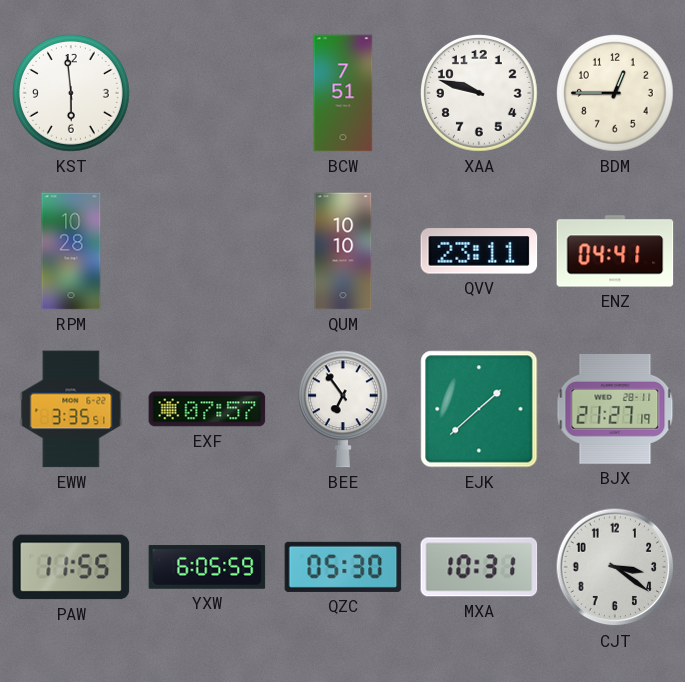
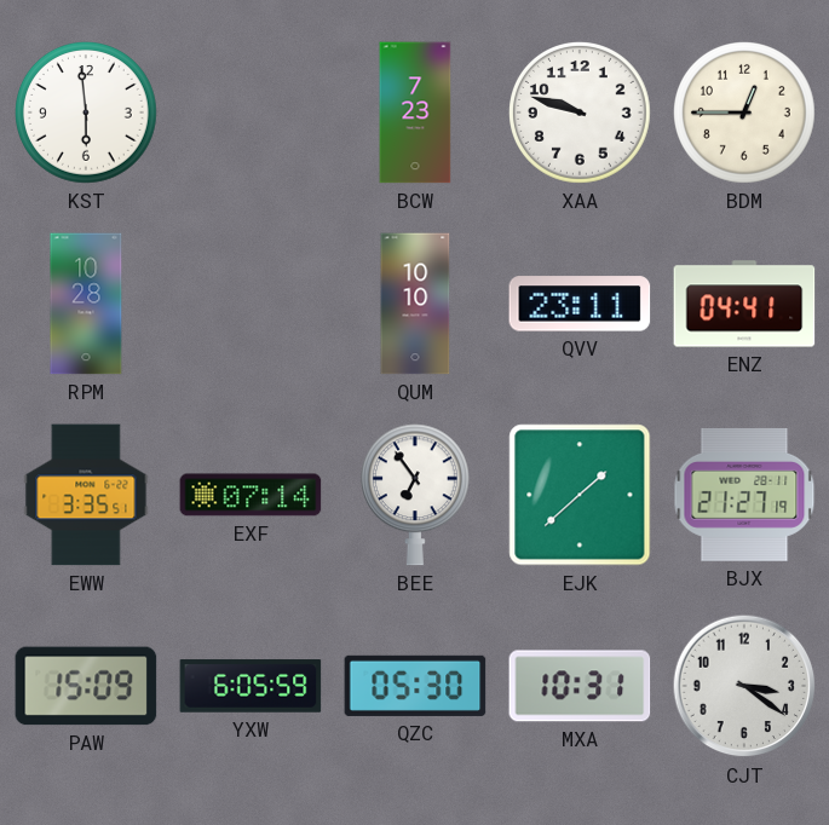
BCW: 7:51 -> 7:23 (415, 112)
EXF: 07:57 -> 07:14 (251, 495)
PAW: 11:55 -> 15:09 (86, 686)
